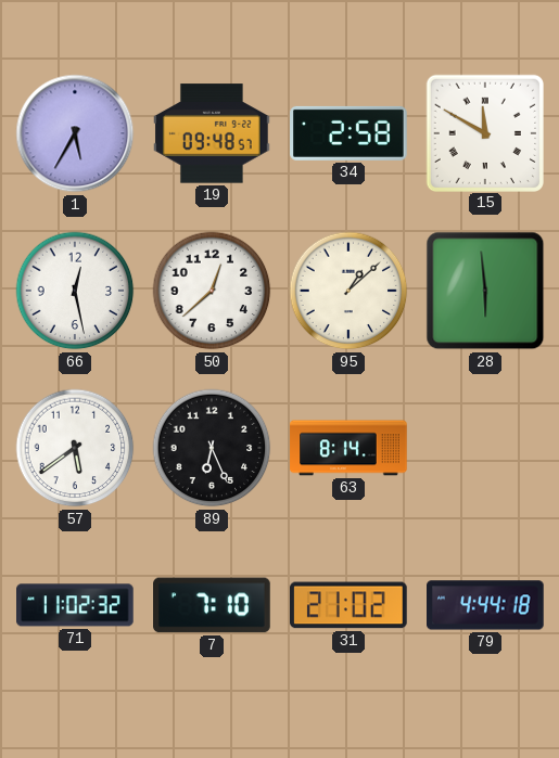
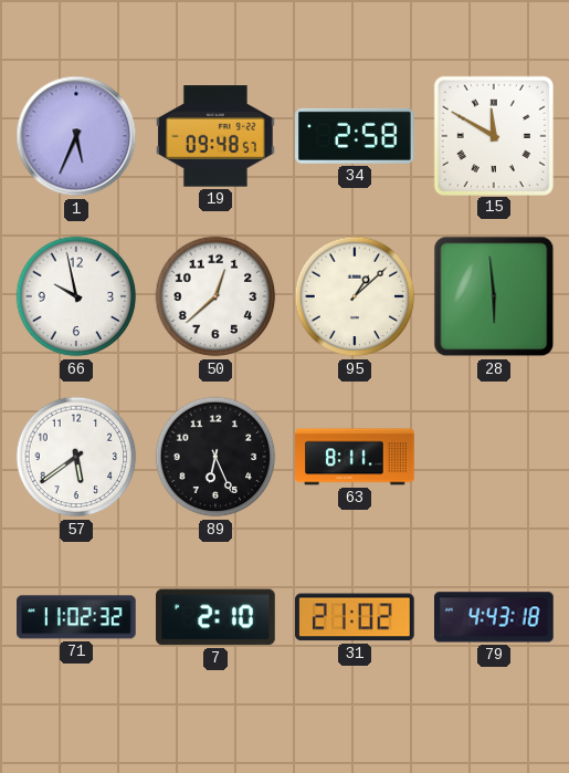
1: 5:35 -> 5:34 (76, 136)
66: 12:28 -> 9:58 (76, 296)
63: 8:14 -> 8:11 (355, 457)
7: 7:10 -> 2:10 (215, 617)
79: 4:44 -> 4:43 (495, 617)
